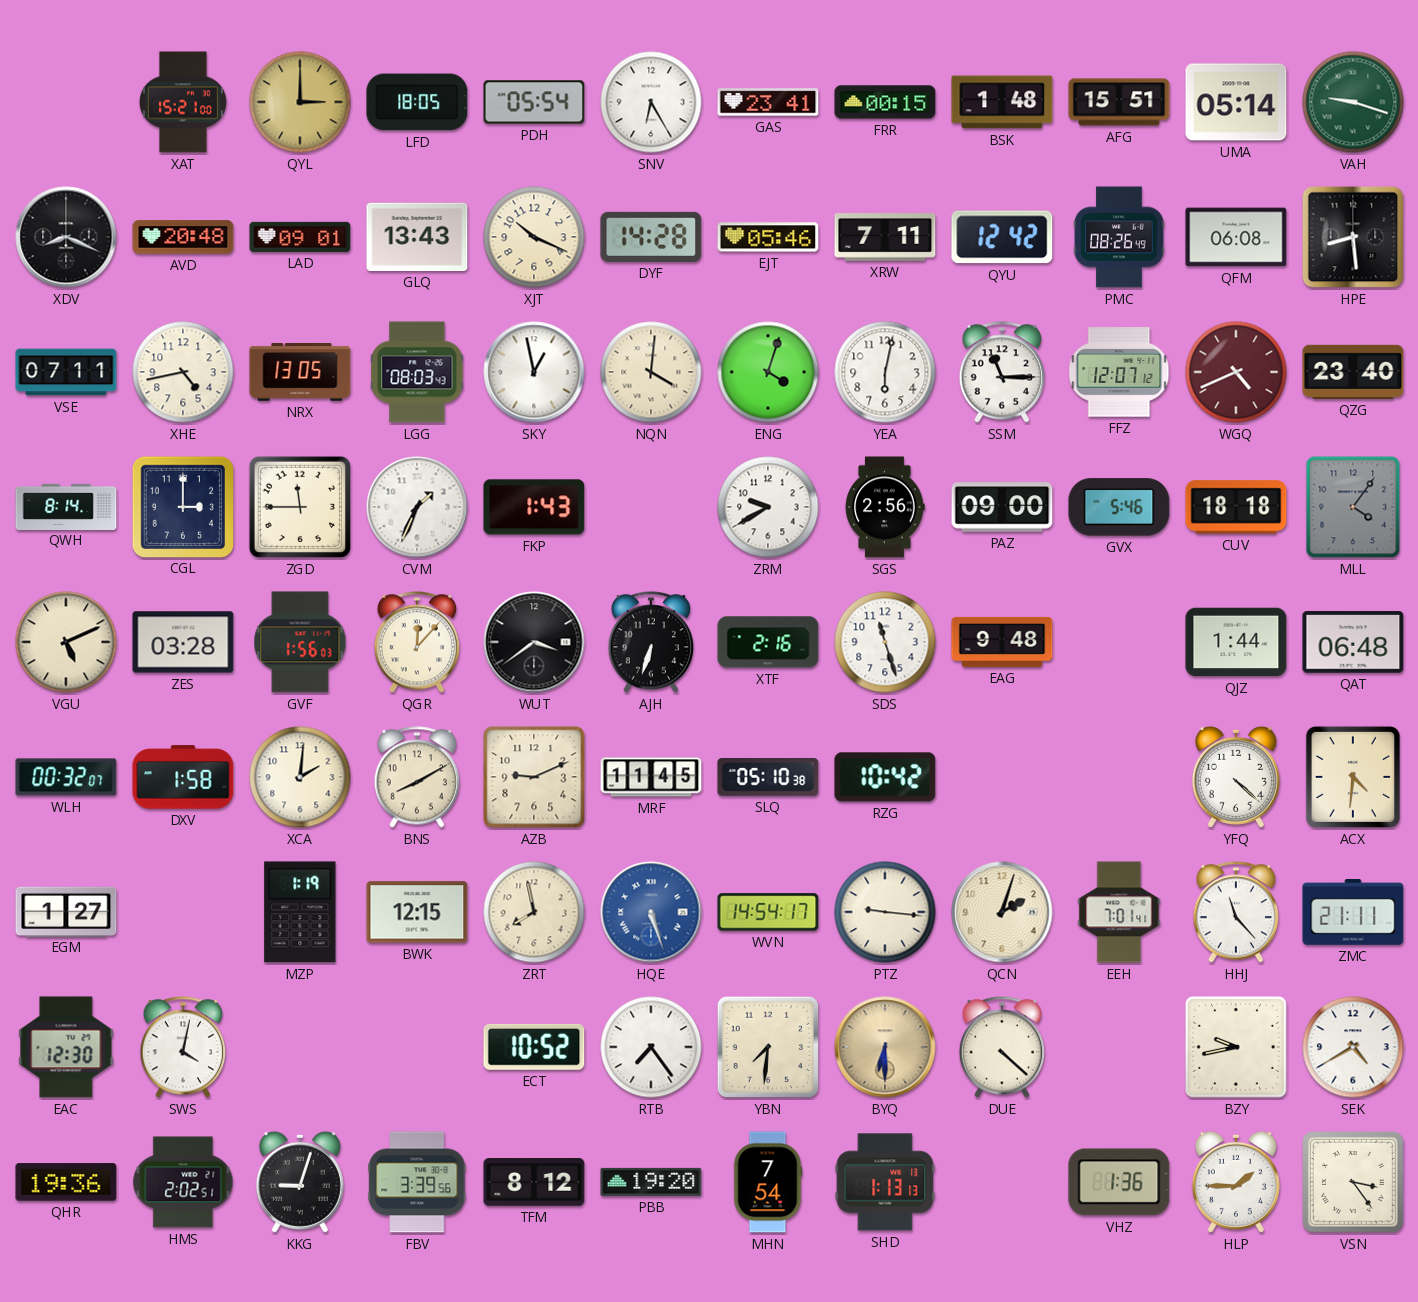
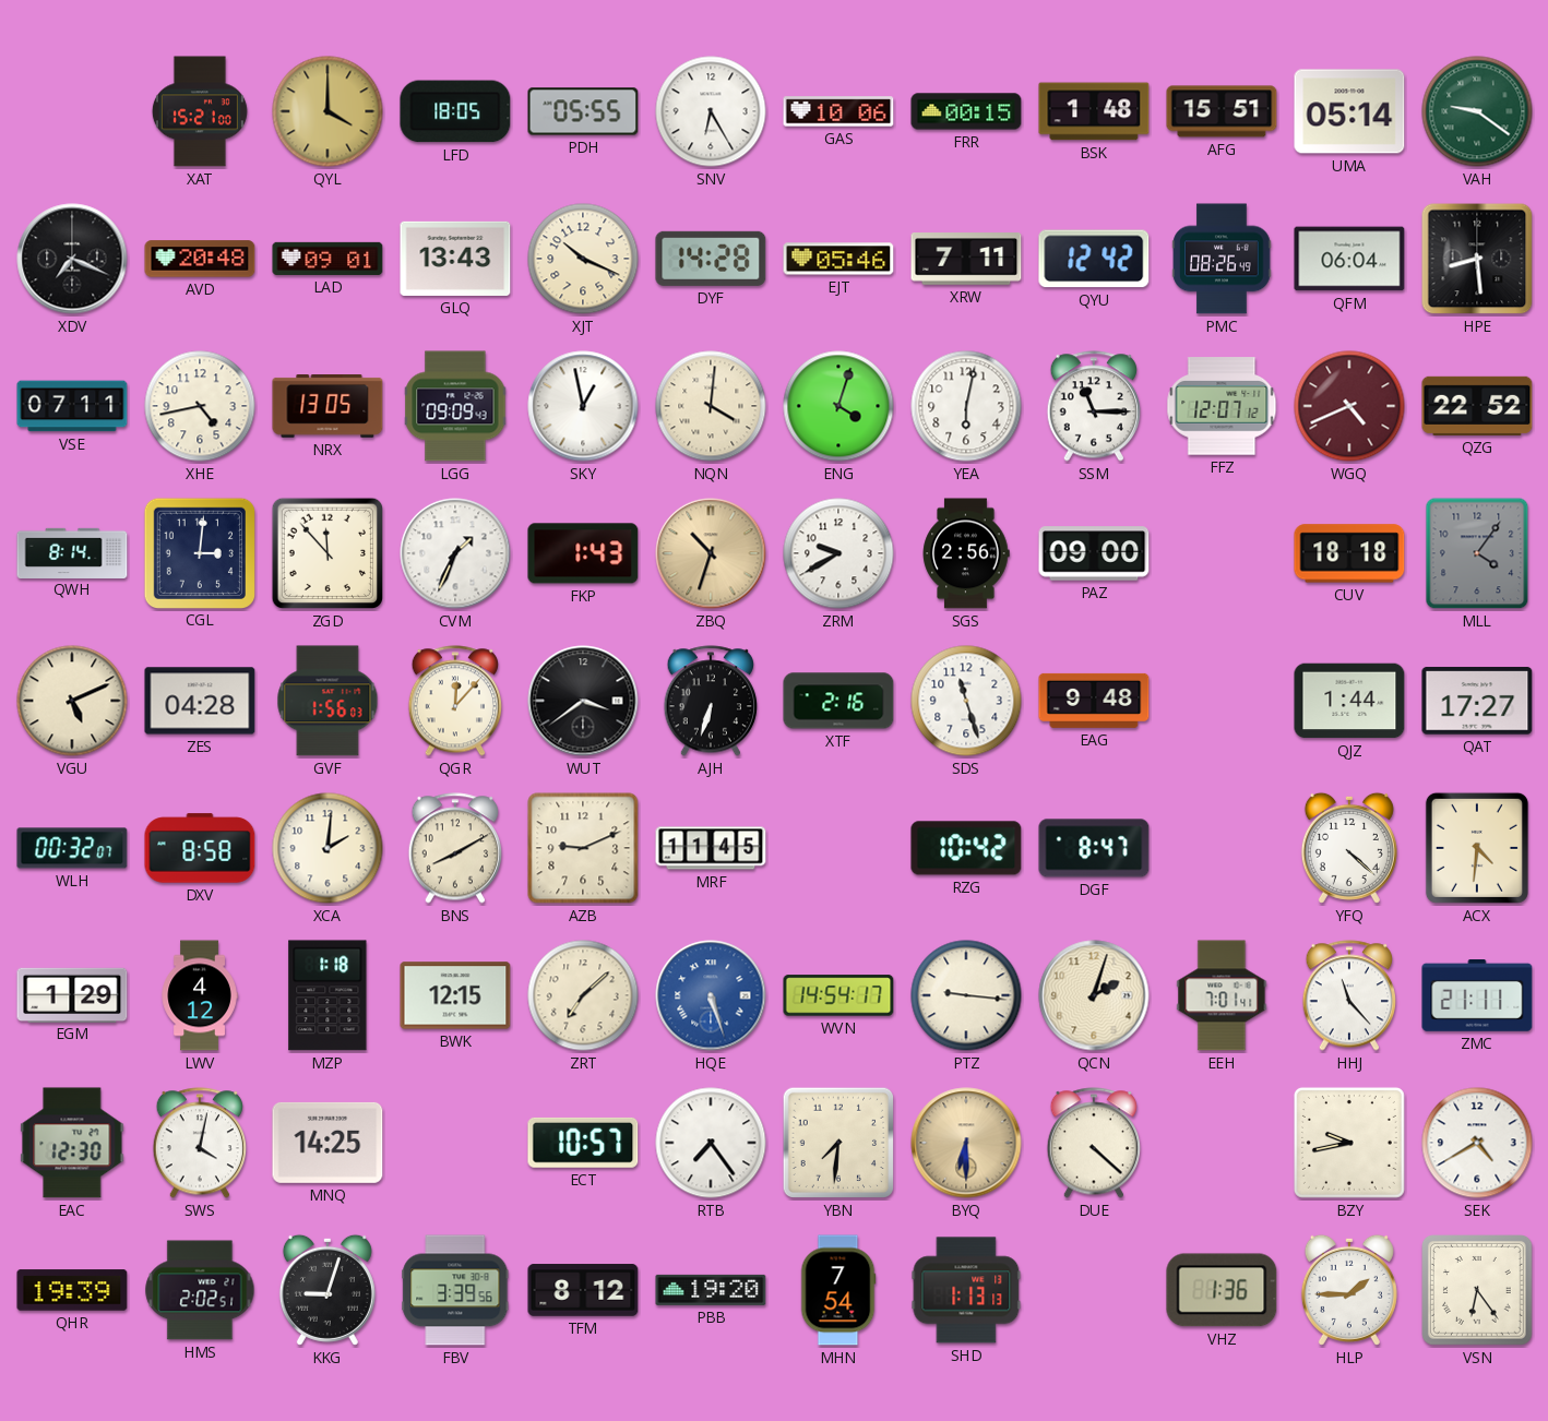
QYL: 3:00 -> 4:00 (328, 111)
PDH: 05:54 -> 05:55 (583, 111)
GAS: 23:41 -> 10:06 (838, 111)
VAH: 9:18 -> 9:21 (1477, 111)
XDV: 8:19 -> 7:19 (72, 259)
QFM: 06:08 -> 06:04 (1349, 259)
LGG: 08:03 -> 09:09 (455, 406)
QZG: 23:40 -> 22:52 (1477, 406)
CGL: 3:00 -> 3:01 (199, 552)
ZGD: 11:45 -> 11:53 (328, 553)
ZBQ: none -> 10:33 (711, 553)
GVX: 5:46 -> none (1119, 507)
ZES: 03:28 -> 04:28 (200, 701)
QAT: 06:48 -> 17:27 (1477, 701)
DXV: 1:58 -> 8:58 (200, 848)
SLQ: 05:10 -> none (768, 778)
DGF: none -> 8:47 (1094, 848)
EGM: 1:27 -> 1:29 (72, 994)
LWV: none -> 4:12 (200, 995)
MZP: 1:19 -> 1:18 (328, 995)
ZRT: 7:58 -> 7:08 (583, 995)
MNQ: none -> 14:25 (328, 1143)
ECT: 10:52 -> 10:57 (583, 1143)
QHR: 19:36 -> 19:39 (72, 1290)
VSN: 3:24 -> 6:24 (1478, 1291)
